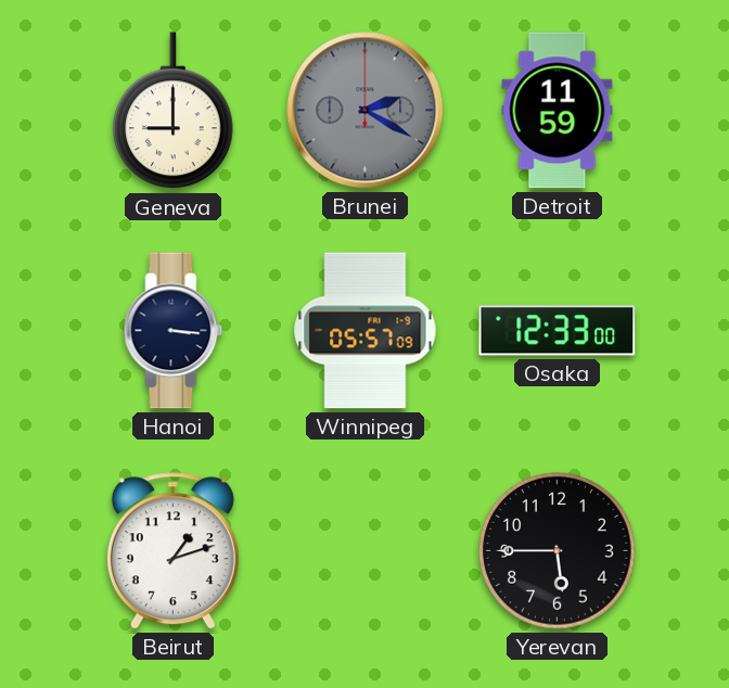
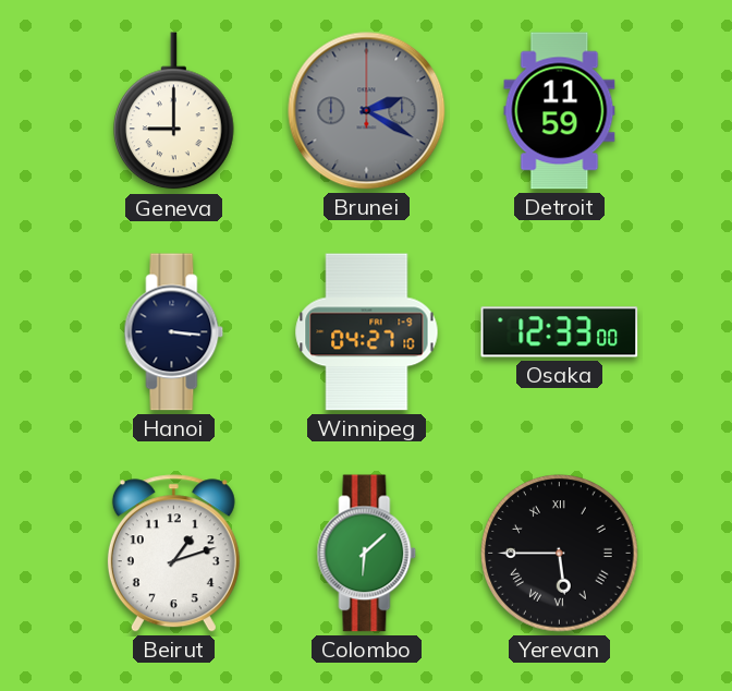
Winnipeg: 05:57 -> 04:27 (367, 332)
Colombo: none -> 6:08 (367, 554)
Yerevan numerals: Arabic -> Roman (560, 554)
